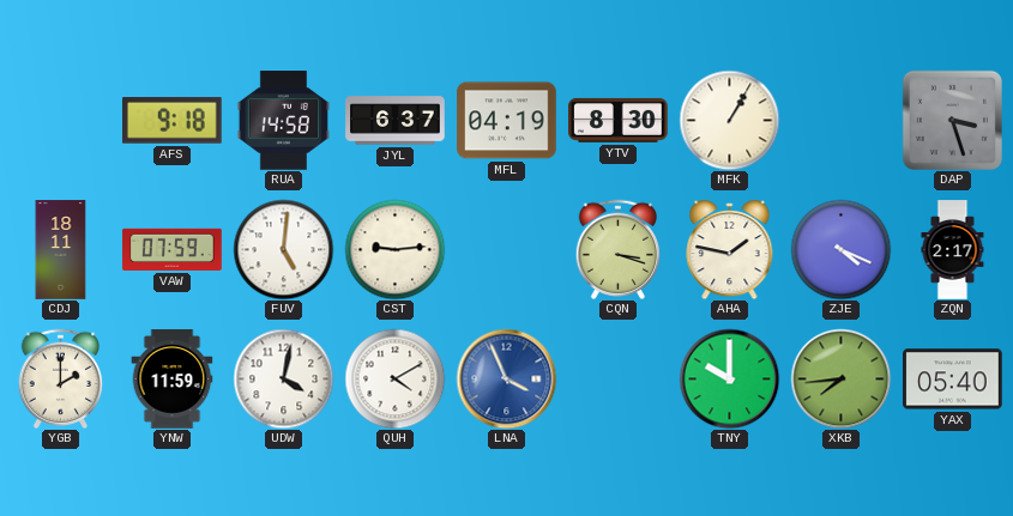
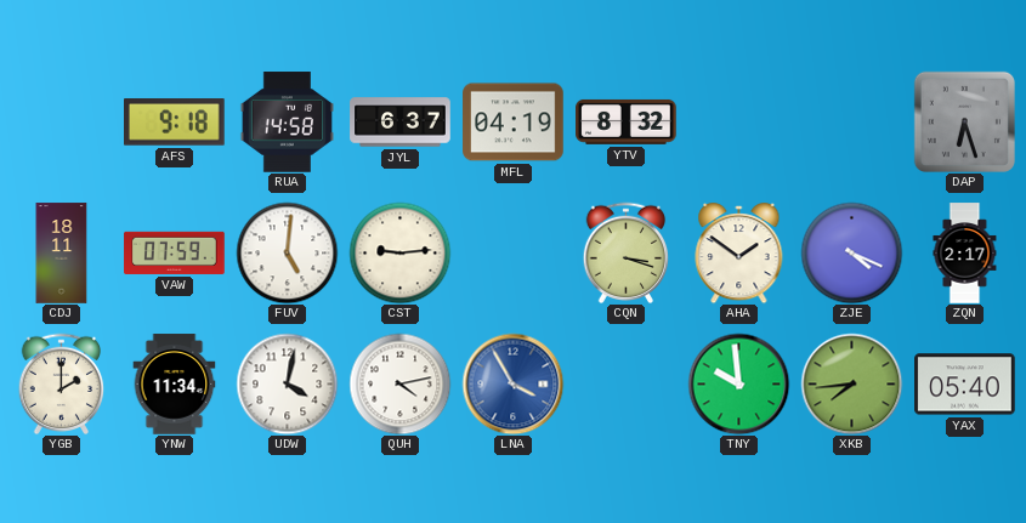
YTV: 8:30 -> 8:32 (627, 121)
MFK: 1:05 -> none (729, 120)
DAP: 3:27 -> 6:27 (964, 121)
AHA: 1:47 -> 1:51 (739, 254)
YNW: 11:59 -> 11:34 (175, 385)
QUH: 4:10 -> 4:13 (399, 383)
LNA: 3:56 -> 3:55 (512, 383)
TNY: 10:00 -> 9:59 (738, 383)
